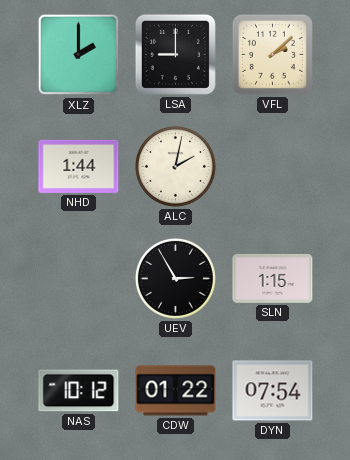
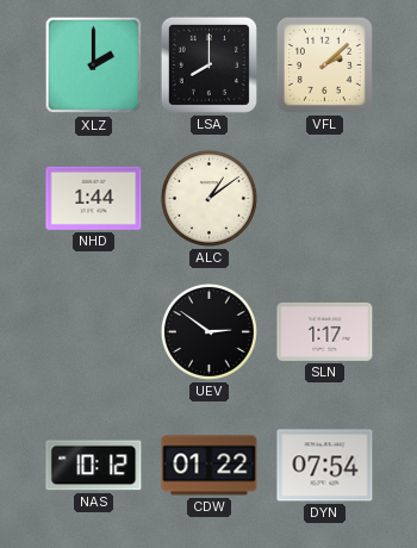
LSA: 9:00 -> 8:00 (208, 64)
ALC: 2:02 -> 1:09 (208, 198)
UEV: 2:55 -> 2:51 (208, 331)
SLN: 1:15 -> 1:17 (325, 331)
